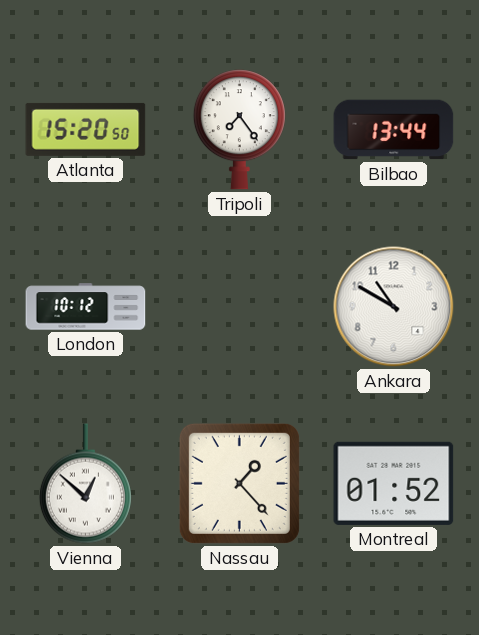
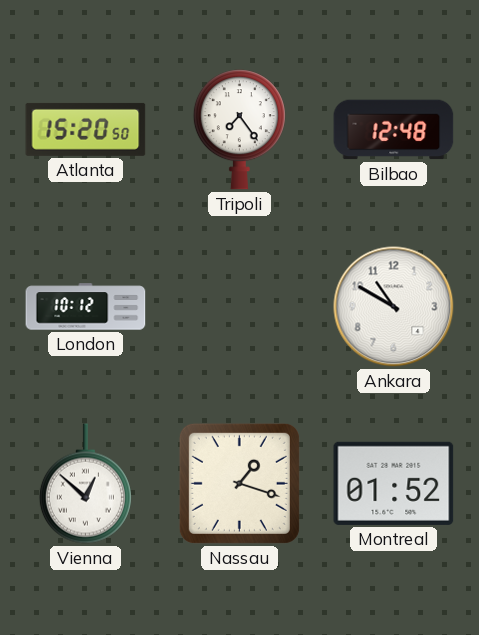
Bilbao: 13:44 -> 12:48 (394, 130)
Nassau: 1:23 -> 1:18 (239, 483)
